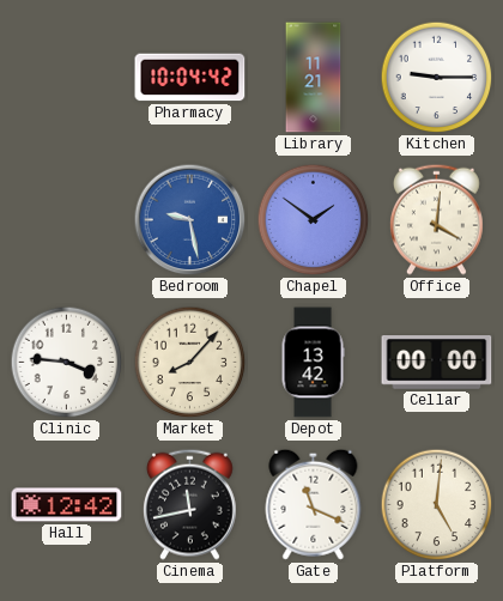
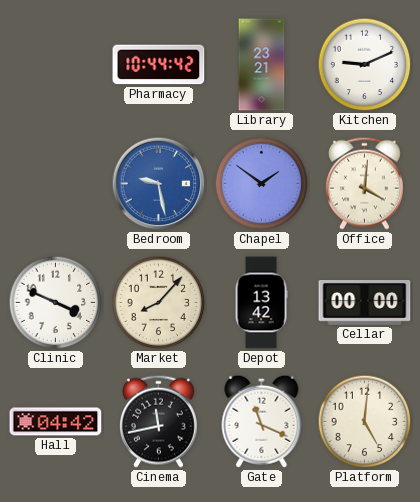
Pharmacy: 10:04 -> 10:44 (159, 65)
Library: 11:21 -> 23:21 (262, 65)
Kitchen: 9:15 -> 9:11 (365, 65)
Clinic: 3:46 -> 3:49 (56, 303)
Hall: 12:42 -> 04:42 (56, 422)
